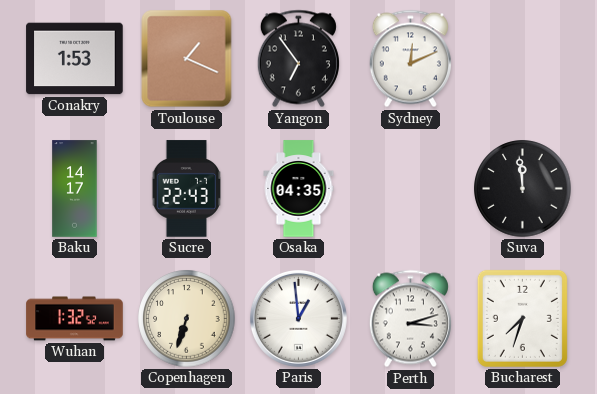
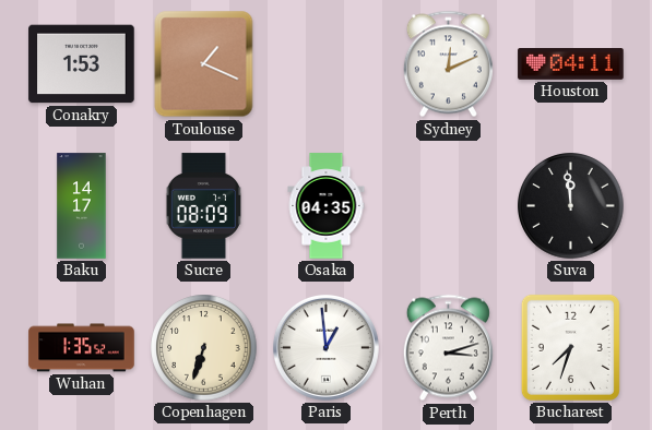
Yangon: 6:54 -> none (298, 59)
Houston: none -> 04:11 (571, 64)
Sucre: 22:43 -> 08:09 (204, 206)
Wuhan: 1:32 -> 1:35 (82, 348)
